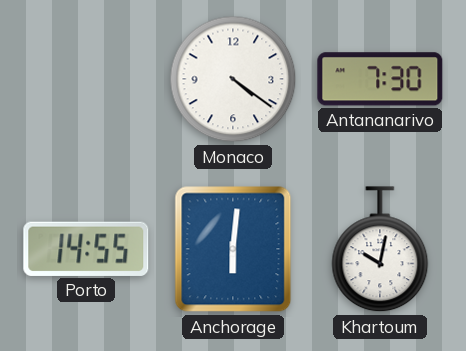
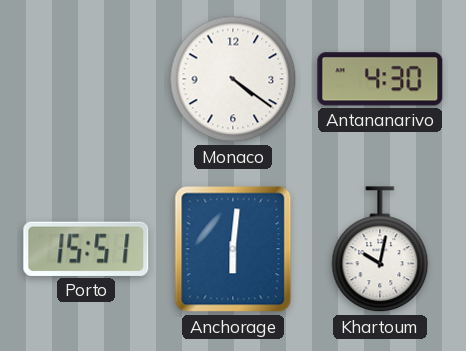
Antananarivo: 7:30 -> 4:30 (380, 79)
Porto: 14:55 -> 15:51 (86, 249)
